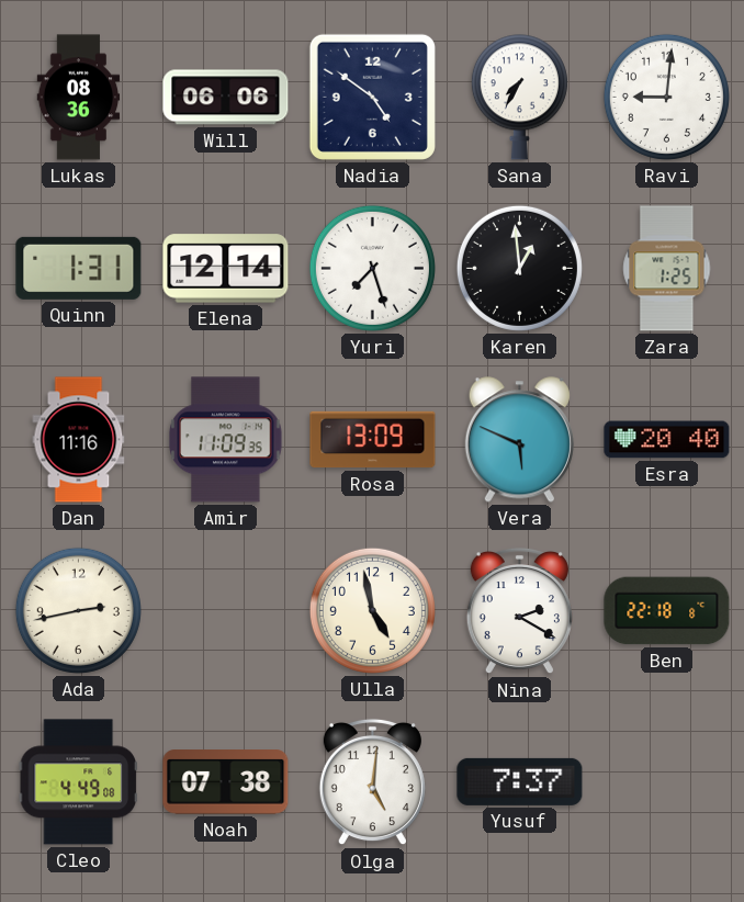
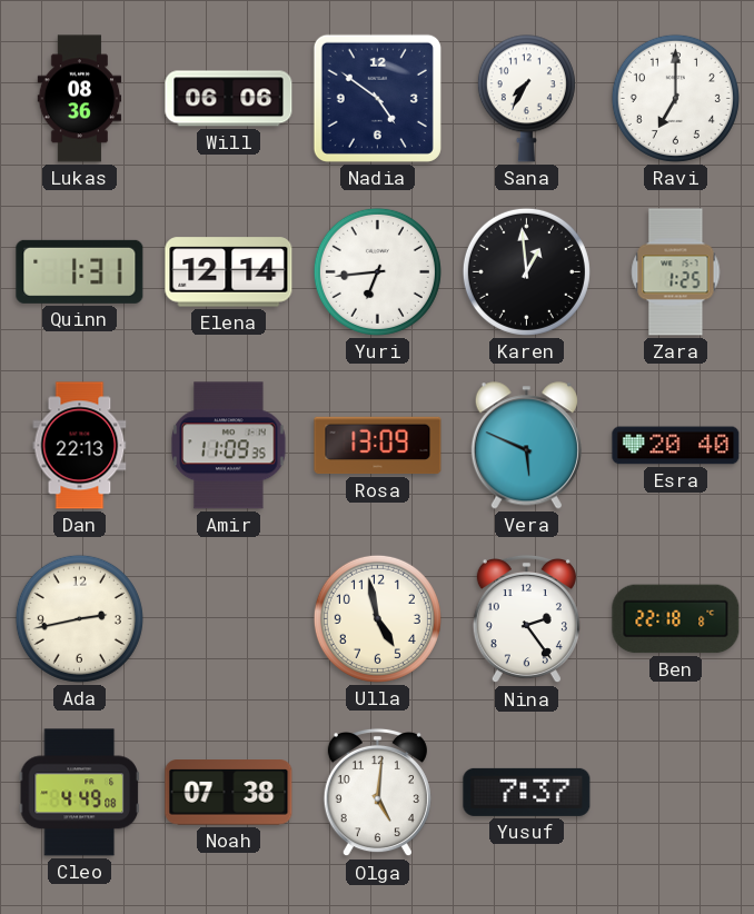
Ravi: 9:01 -> 7:00 (675, 98)
Yuri: 7:27 -> 6:44 (377, 271)
Dan: 11:16 -> 22:13 (80, 446)
Nina: 2:20 -> 2:24 (526, 619)
